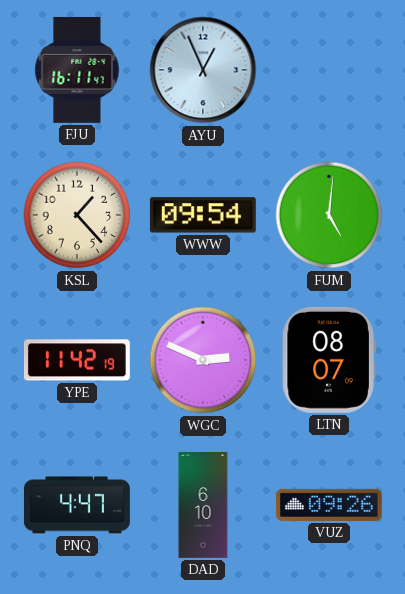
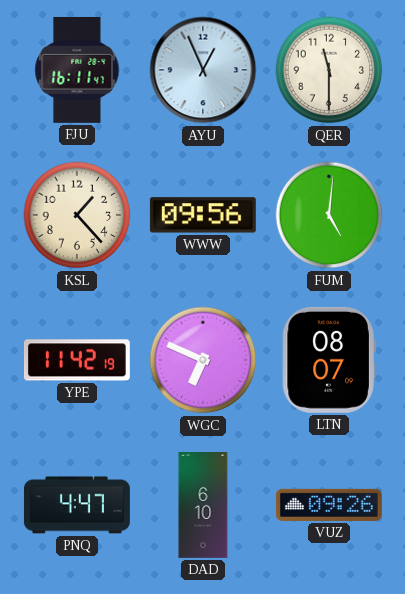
QER: none -> 11:30 (329, 70)
WWW: 09:54 -> 09:56 (203, 215)
WGC: 2:49 -> 6:49 (203, 360)
